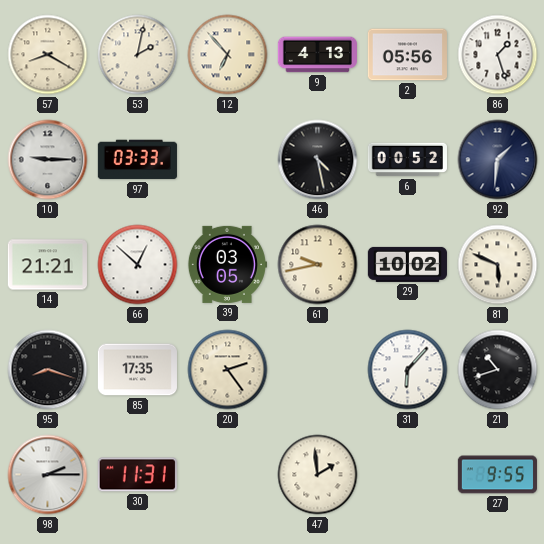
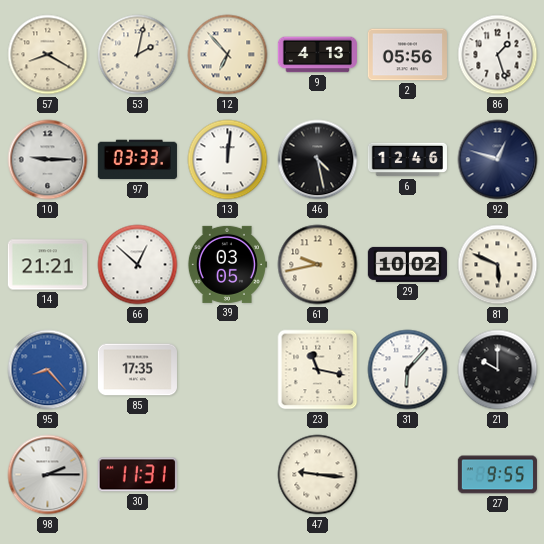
13: none -> 12:01 (228, 160)
6: 00:52 -> 12:46 (407, 160)
92: 1:31 -> 12:48 (498, 160)
95: 8:18 -> 8:23 (48, 370)
95 dial: black -> blue (48, 370)
20: 2:24 -> none (228, 370)
23: none -> 11:17 (318, 370)
21: 10:42 -> 10:00 (498, 370)
47: 1:59 -> 9:16 (318, 475)
